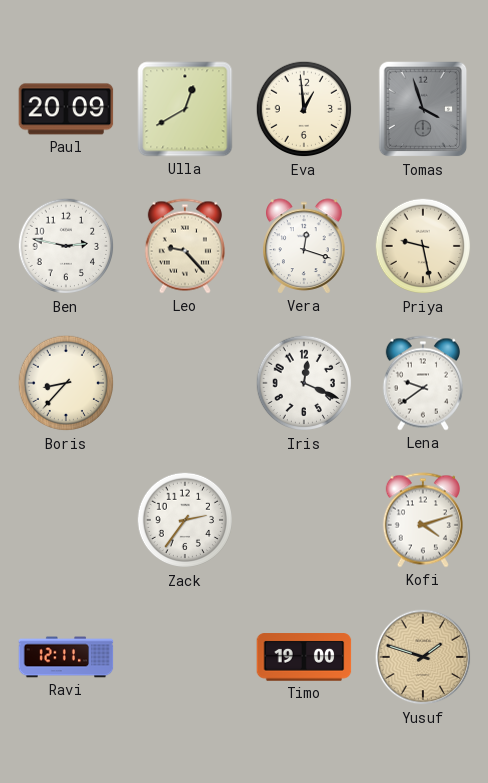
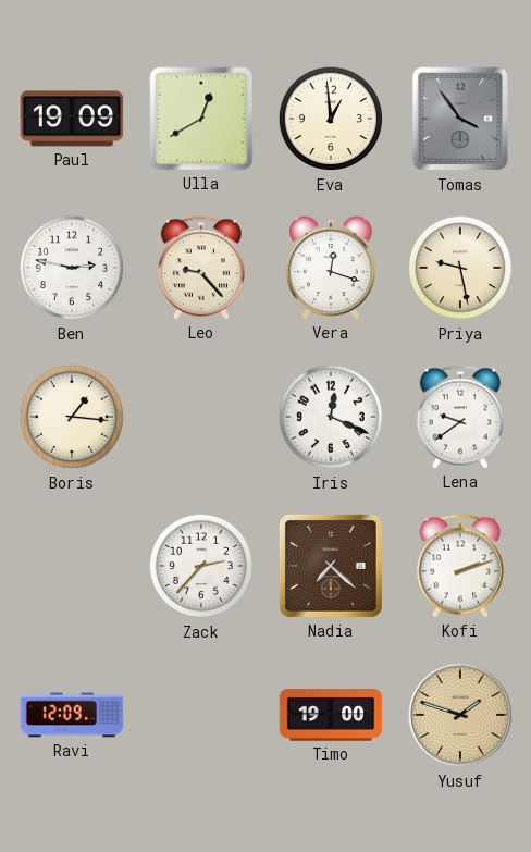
Paul: 20:09 -> 19:09 (72, 119)
Tomas: 3:57 -> 3:54 (460, 119)
Boris: 8:37 -> 1:16 (72, 417)
Zack: 2:36 -> 2:37 (201, 566)
Nadia: none -> 7:22 (331, 566)
Kofi: 4:12 -> 2:12 (460, 566)
Ravi: 12:11 -> 12:09 (72, 715)
